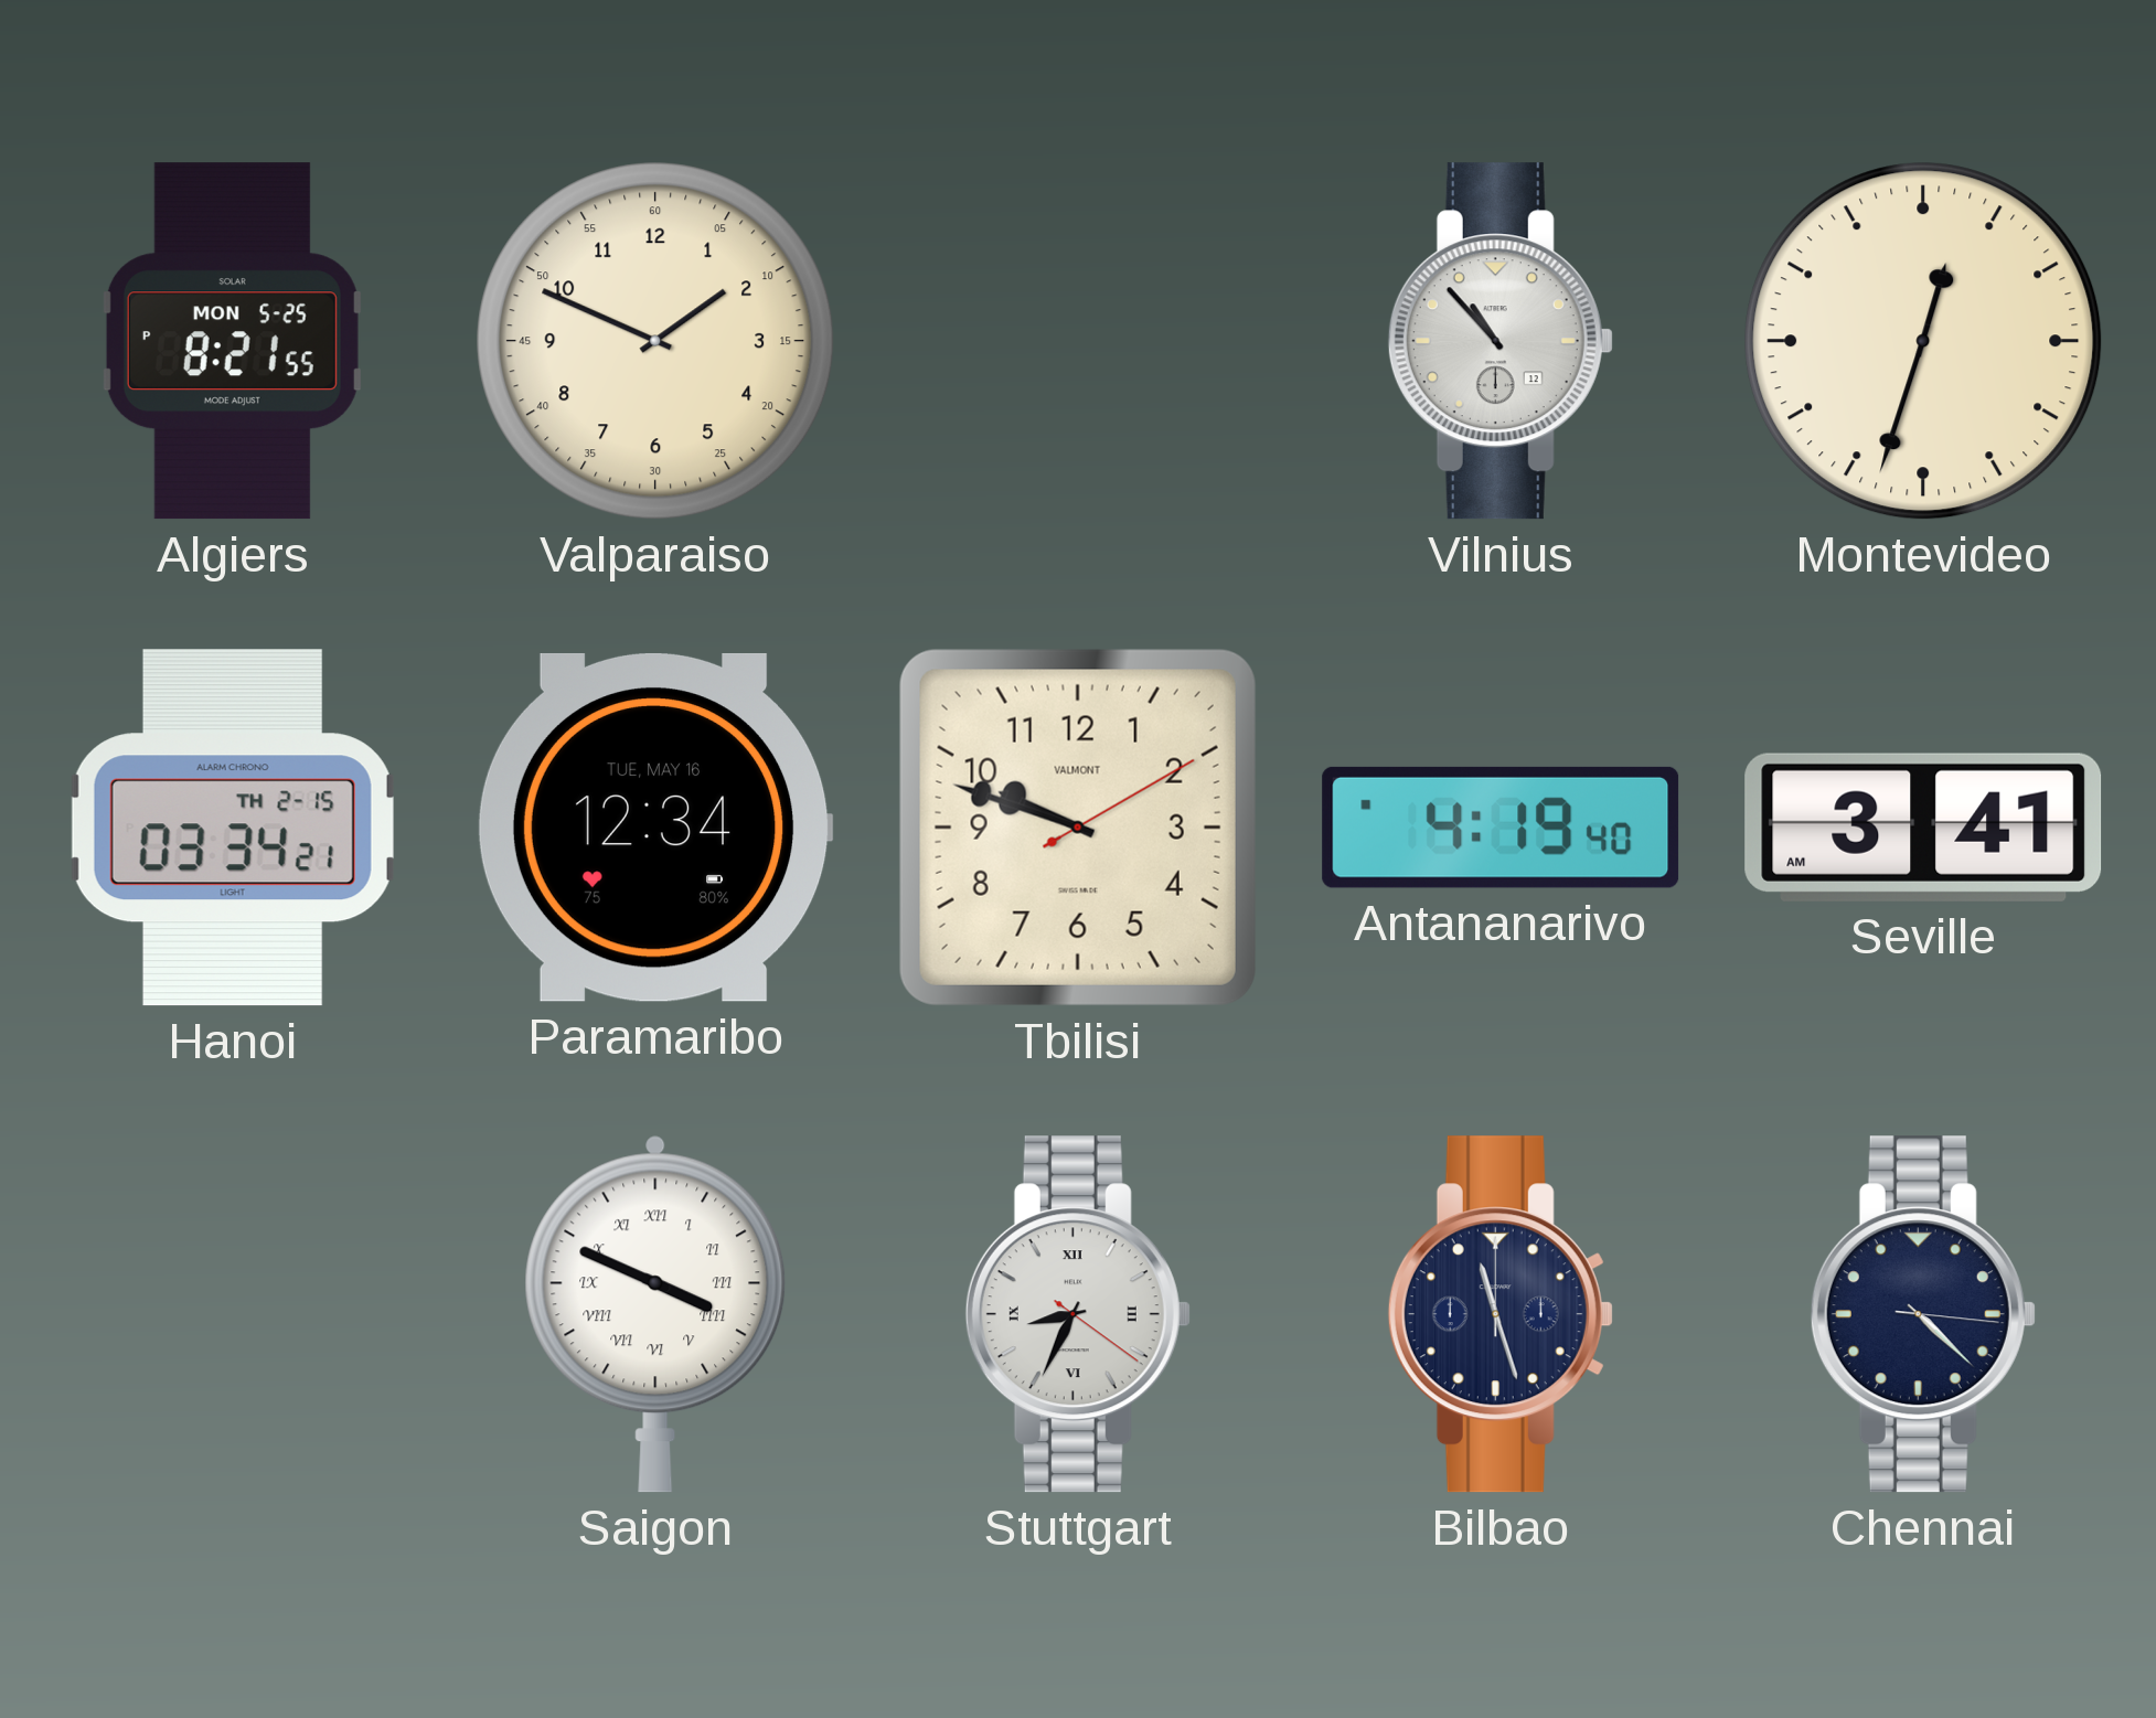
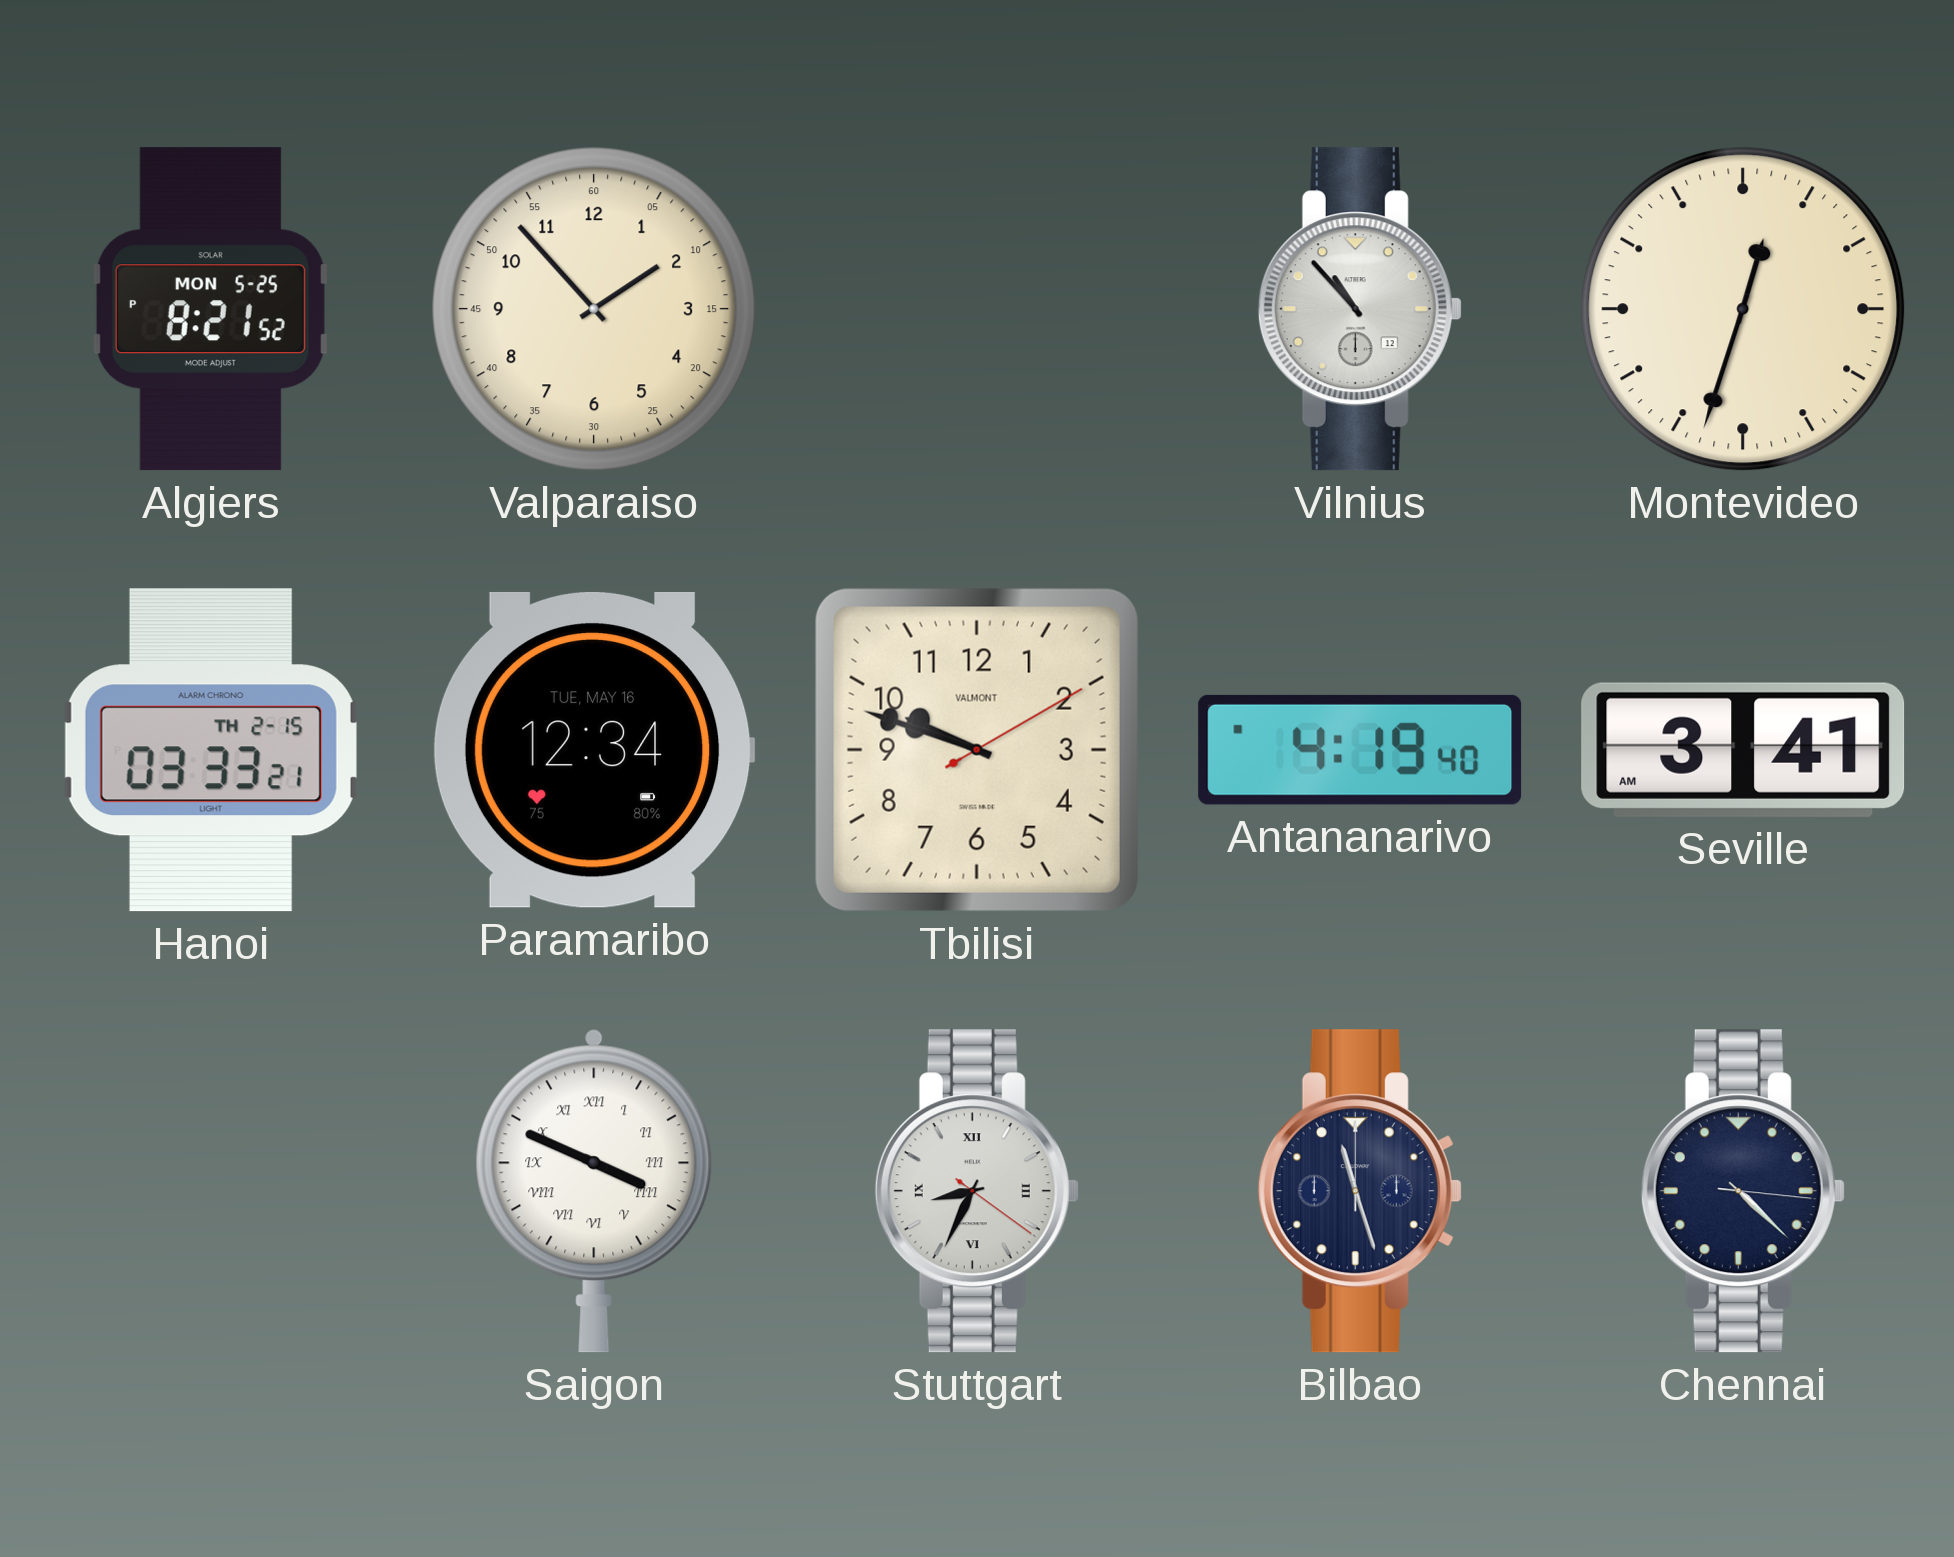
Algiers: 8:21:55 PM -> 8:21:52 PM (211, 309)
Valparaiso: 1:49 -> 1:53 (594, 309)
Hanoi: 03:34 -> 03:33 (211, 750)
